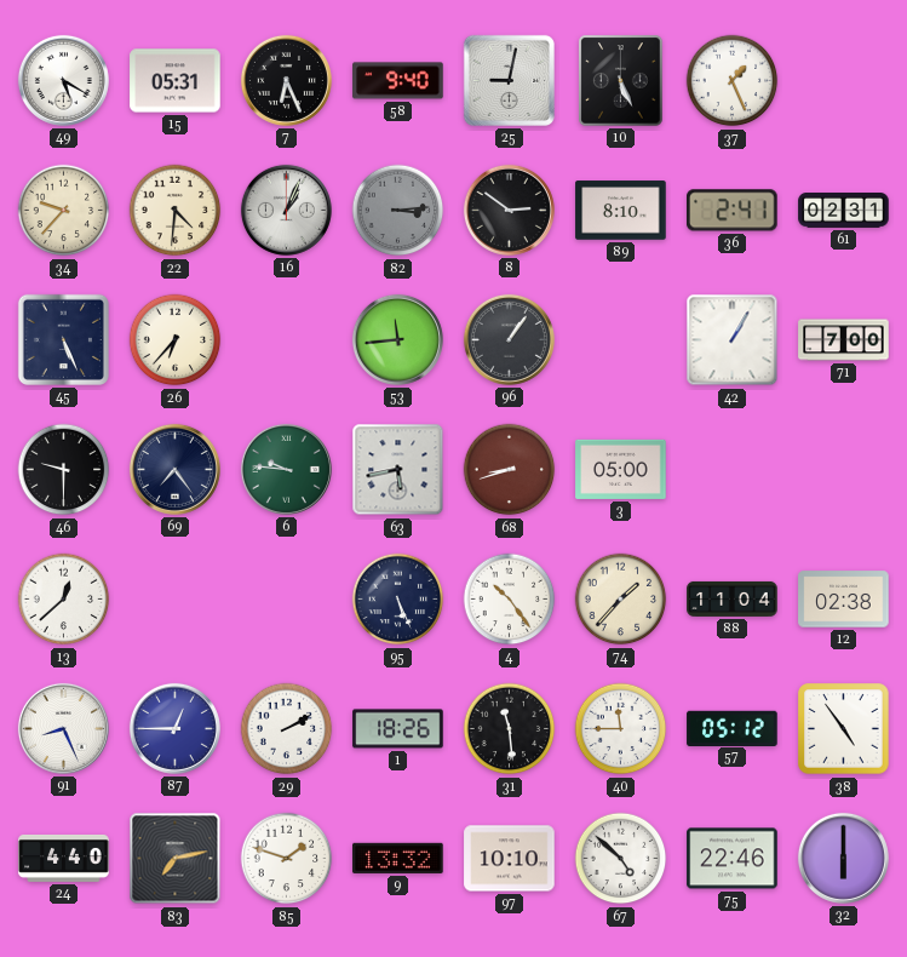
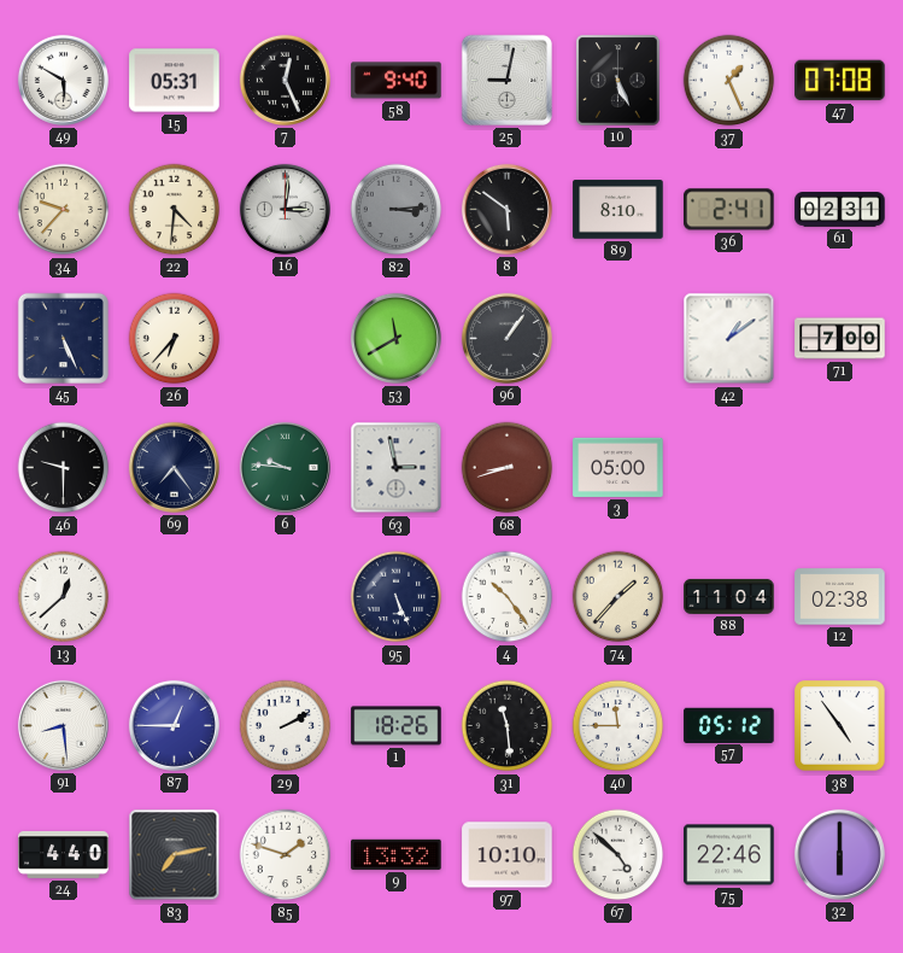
49: 5:20 -> 5:50 (63, 80)
7: 6:26 -> 12:26 (285, 80)
47: none -> 07:08 (840, 81)
16: 1:04 -> 3:01 (285, 209)
8: 2:51 -> 5:51 (506, 209)
53: 11:44 -> 11:40 (395, 338)
42: 1:05 -> 1:09 (729, 339)
63: 5:43 -> 2:58 (397, 468)
91: 8:26 -> 8:29 (63, 725)
